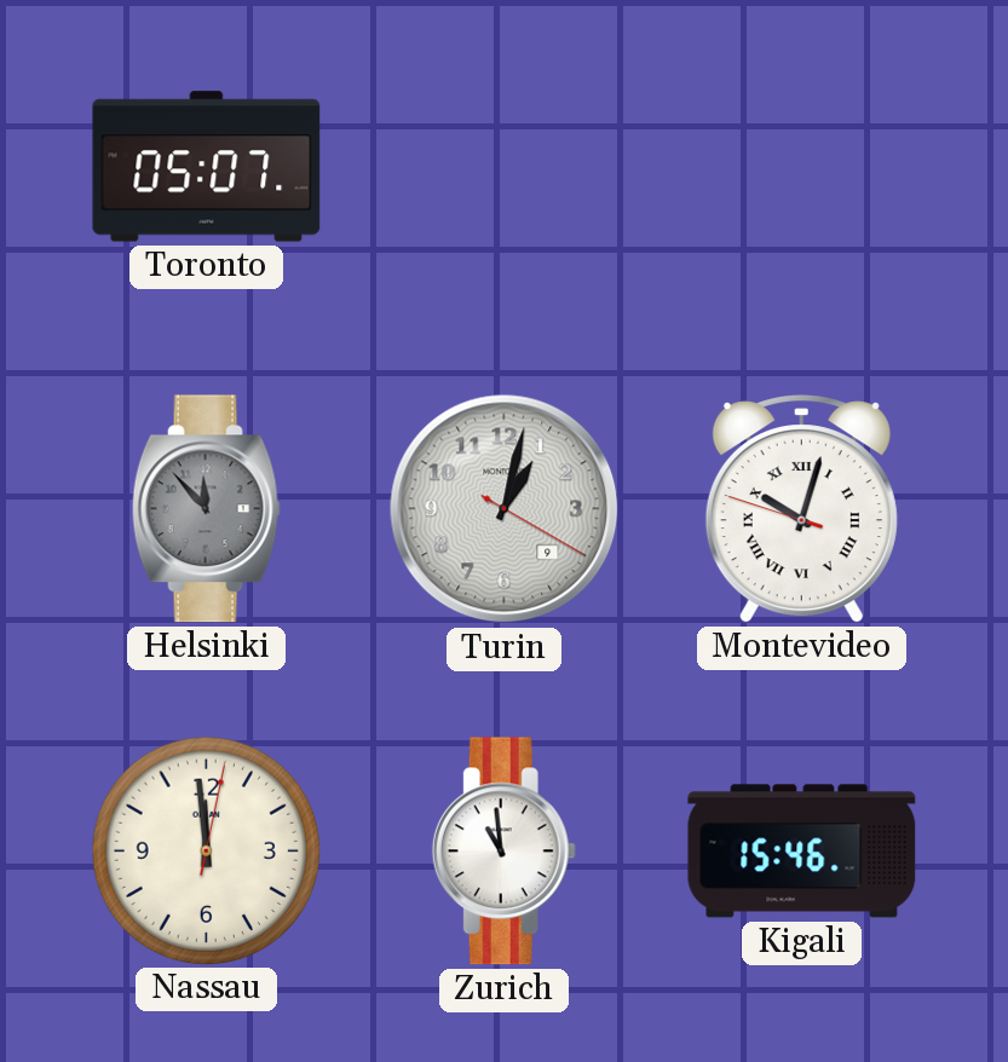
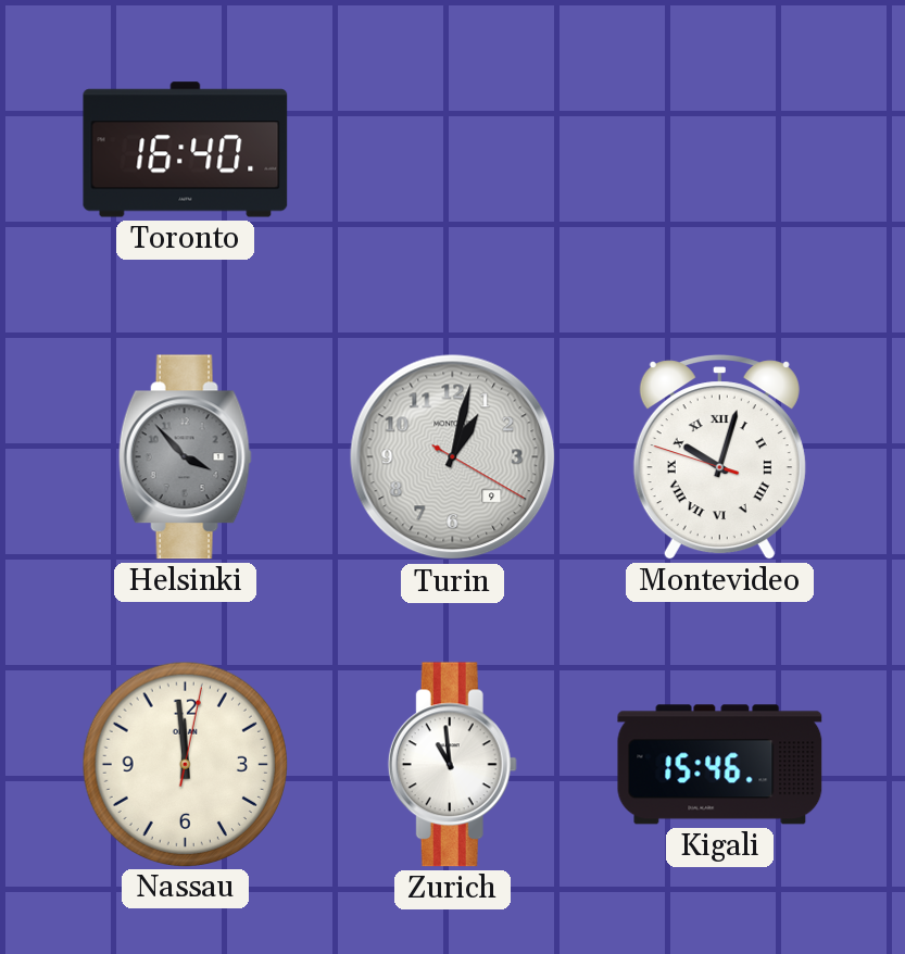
Toronto: 05:07 -> 16:40 (186, 150)
Helsinki: 11:53 -> 3:53 (185, 457)
